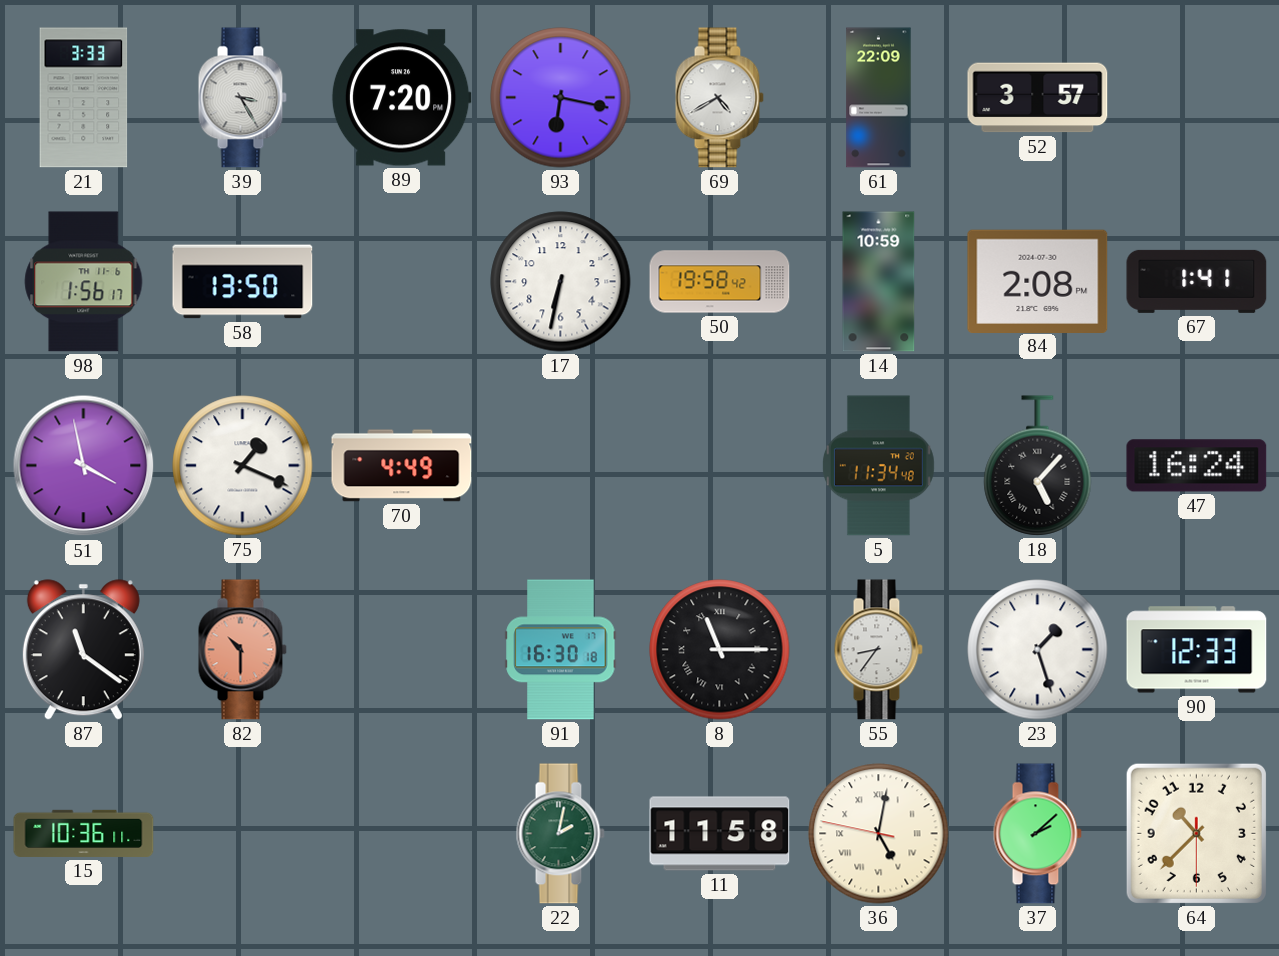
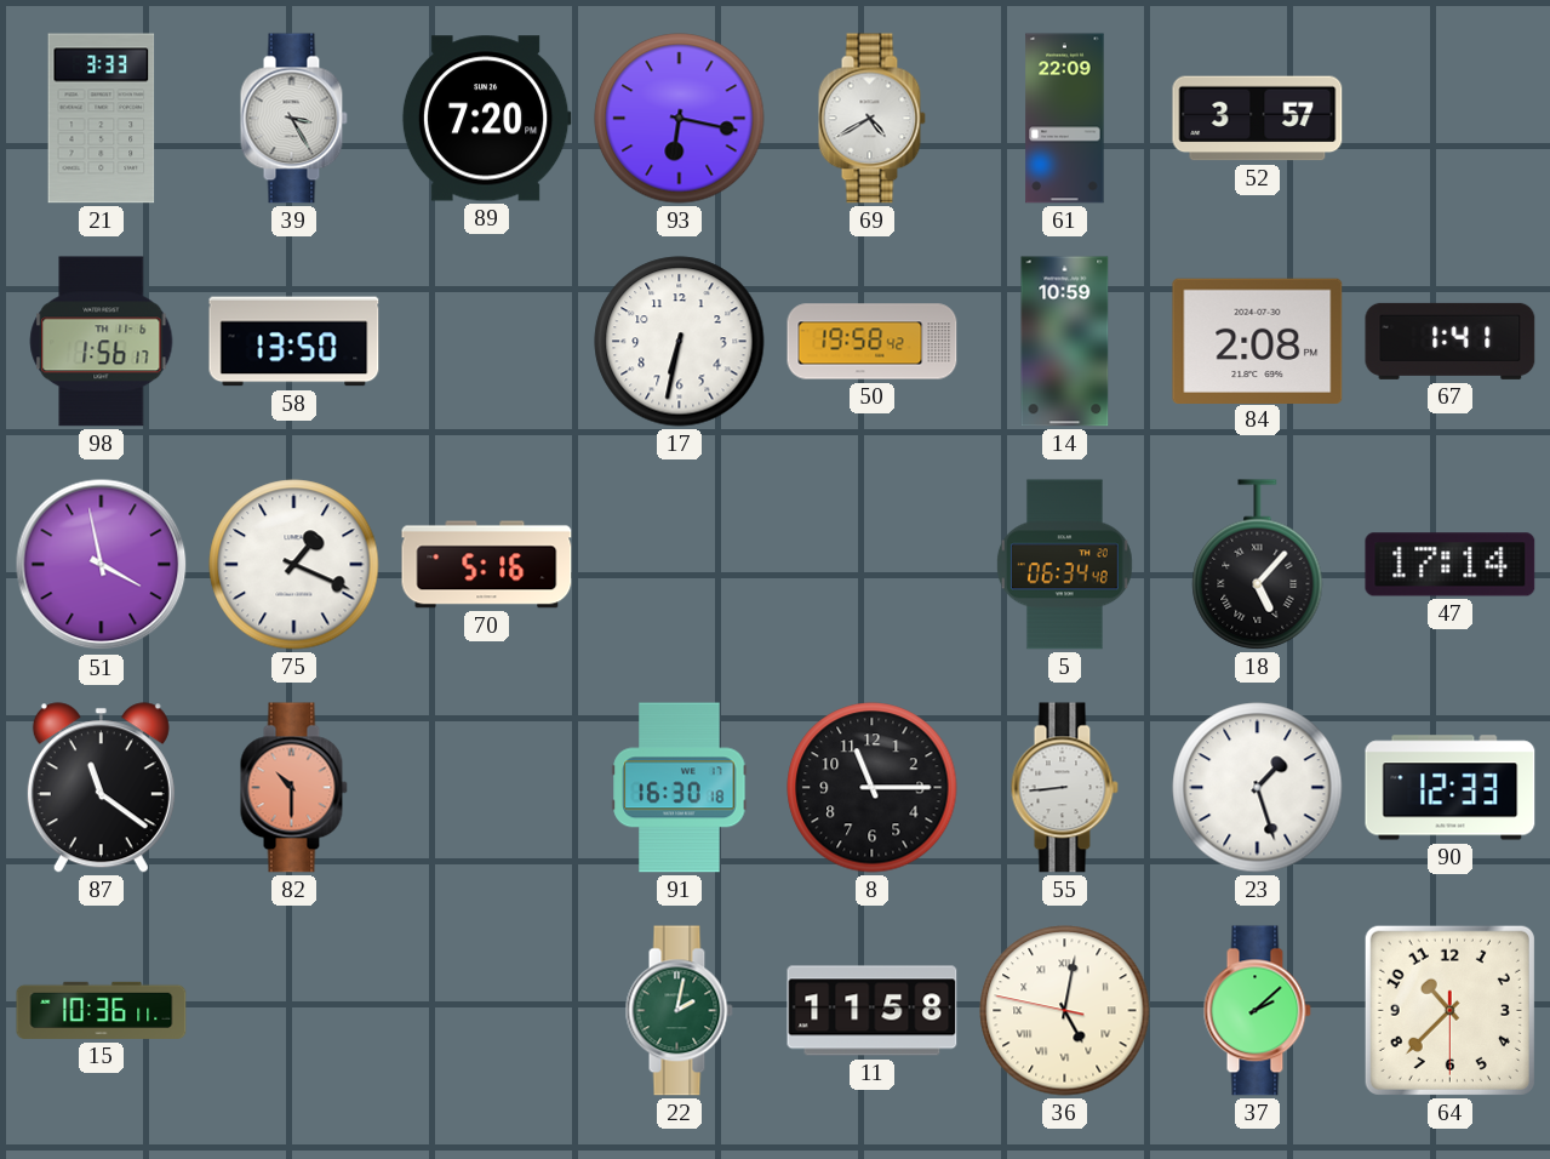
70: 4:49 -> 5:16 (487, 565)
5: 11:34 -> 06:34 (1064, 565)
47: 16:24 -> 17:14 (1451, 565)
8 numerals: Roman -> Arabic (873, 788)
55: 8:36 -> 8:44 (1064, 788)
